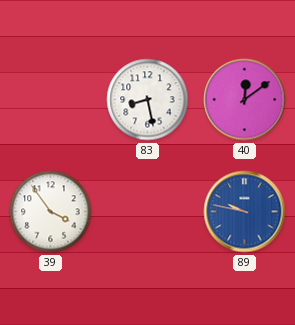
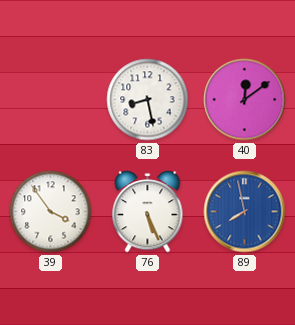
76: none -> 5:26 (148, 212)
89: 9:47 -> 7:58 (245, 212)
